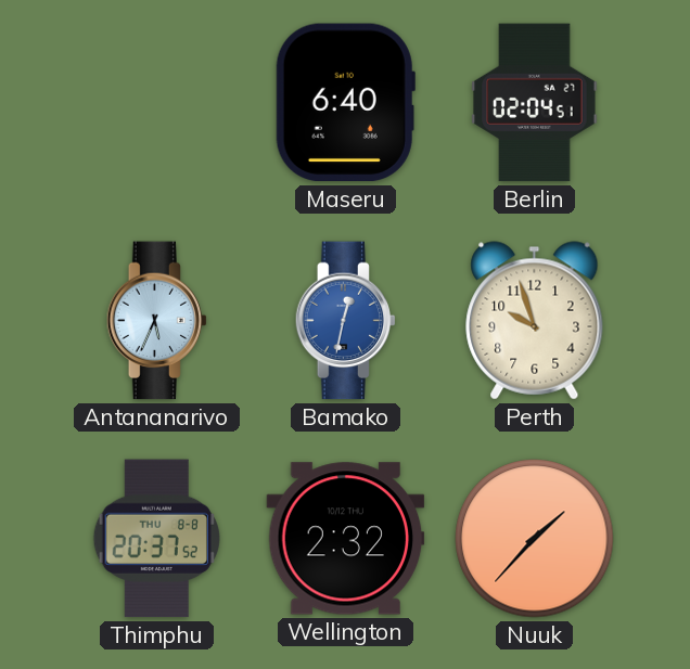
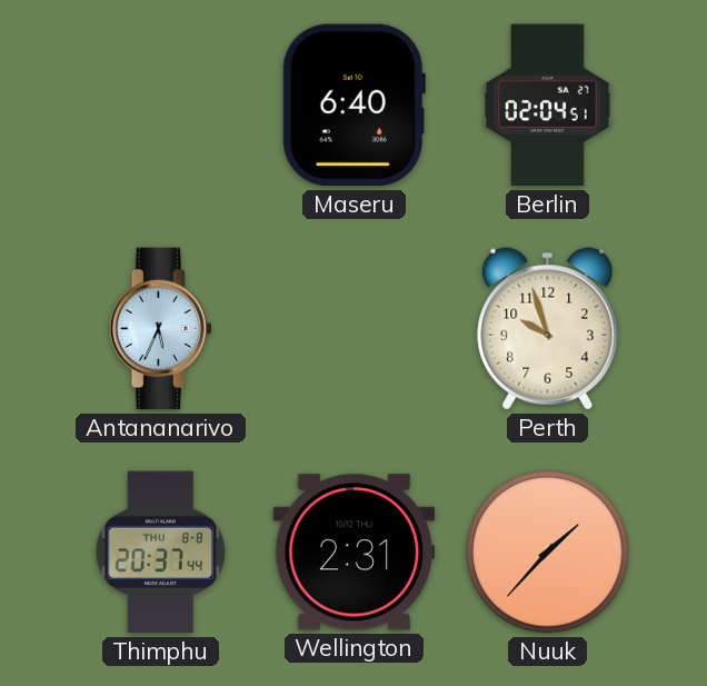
Bamako: 12:32 -> none (346, 321)
Thimphu: 20:37:52 -> 20:37:44 (160, 553)
Wellington: 2:32 -> 2:31 (355, 553)
